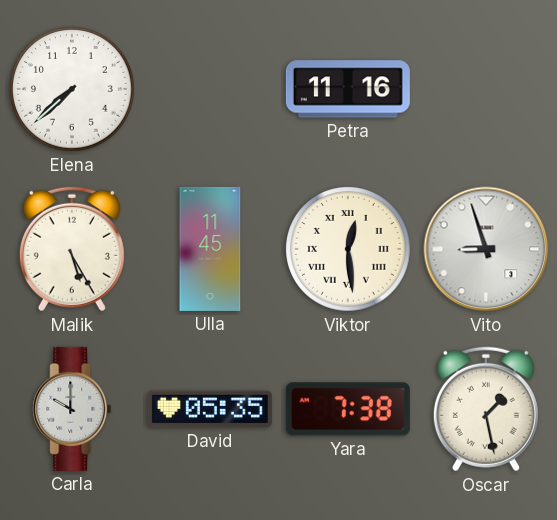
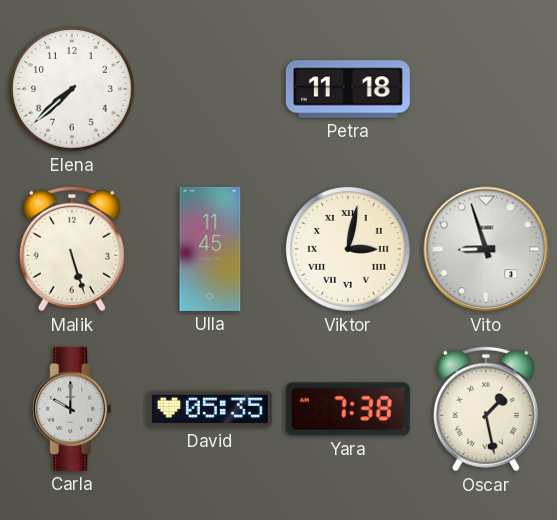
Petra: 11:16 -> 11:18 (348, 89)
Malik: 5:25 -> 5:27 (72, 249)
Viktor: 12:29 -> 3:02 (349, 250)
